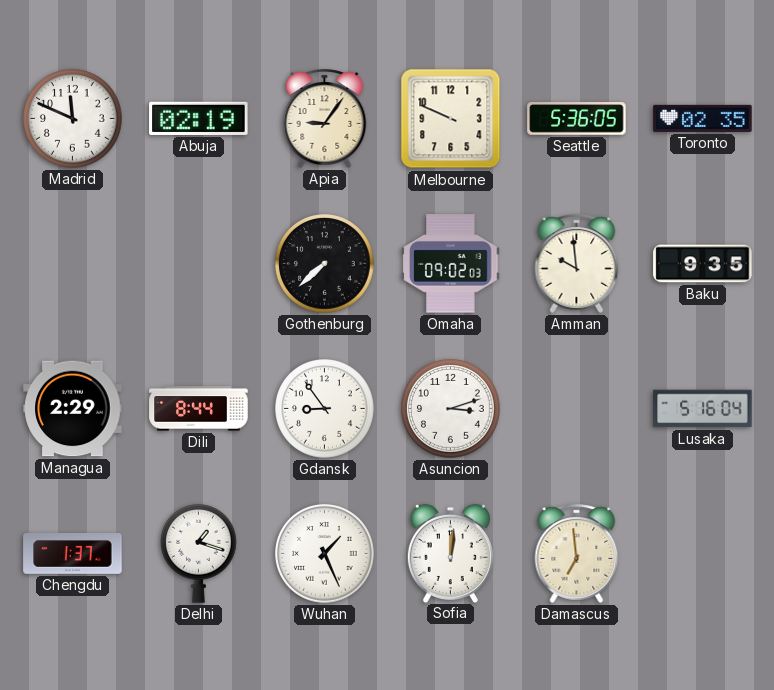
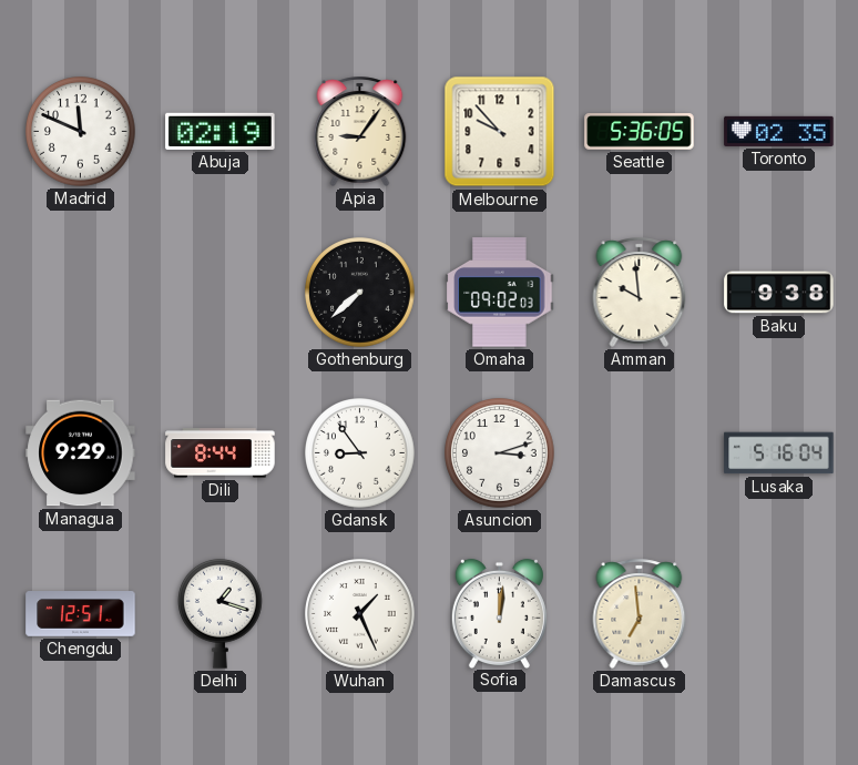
Melbourne: 9:49 -> 9:53 (500, 132)
Baku: 9:35 -> 9:38 (779, 293)
Managua: 2:29 -> 9:29 (81, 453)
Chengdu: 1:37 -> 12:51 (81, 614)
